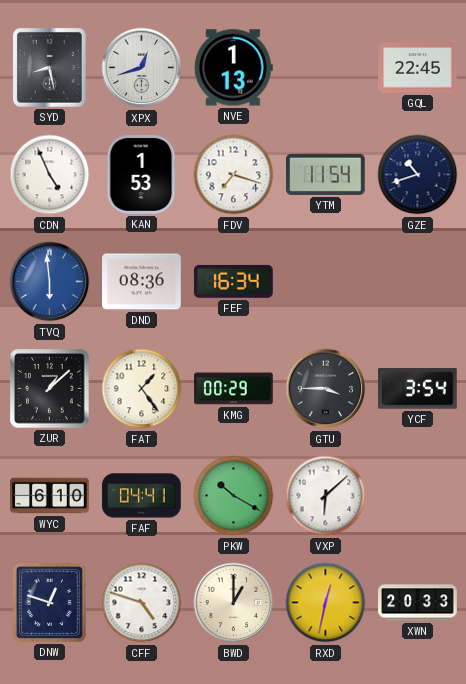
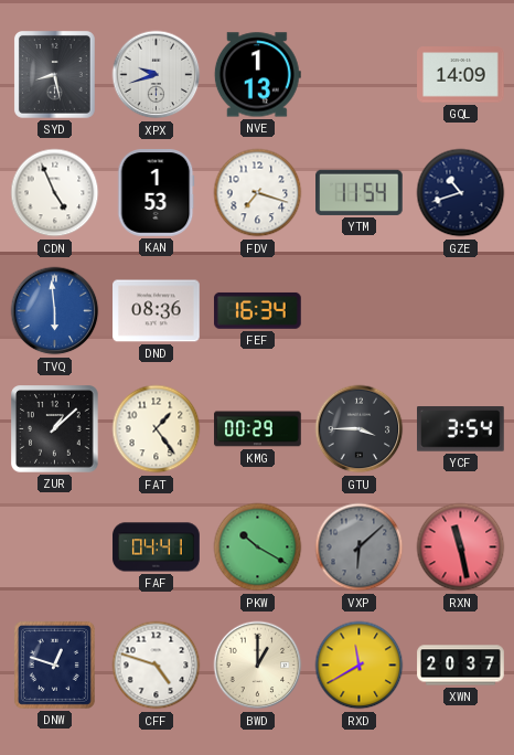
XPX: 12:42 -> 9:42 (157, 75)
GQL: 22:45 -> 14:09 (461, 75)
WYC: 6:10 -> none (50, 496)
VXP dial: white -> grey (360, 547)
RXN: none -> 11:28 (461, 547)
RXD: 12:32 -> 11:40 (360, 666)
XWN: 20:33 -> 20:37 (461, 666)
